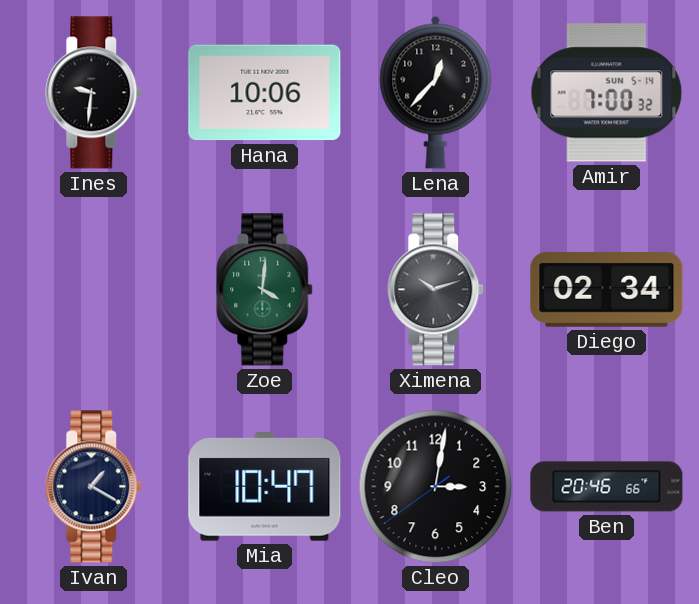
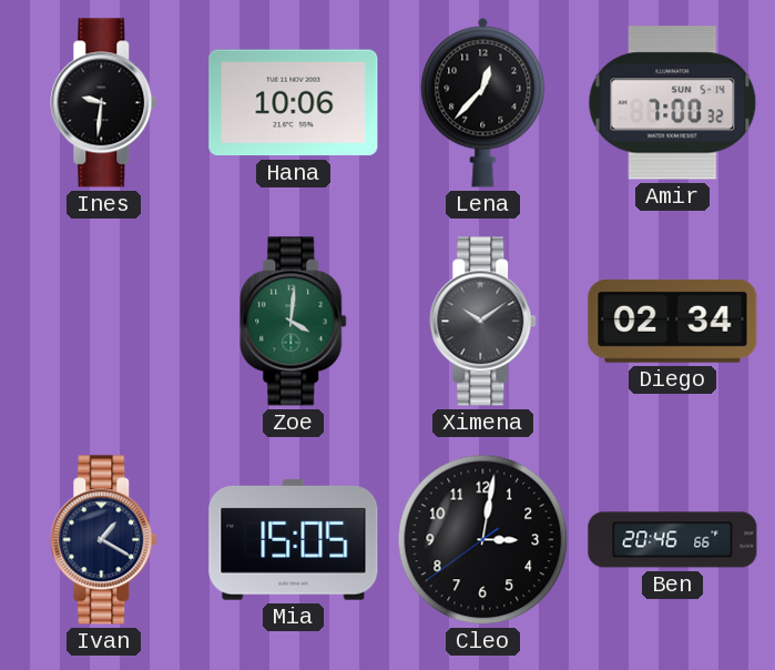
Ximena: 10:12 -> 10:09 (483, 322)
Mia: 10:47 -> 15:05 (294, 540)
